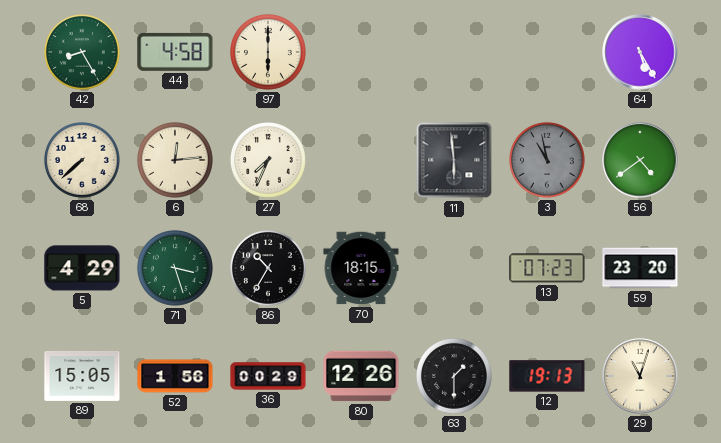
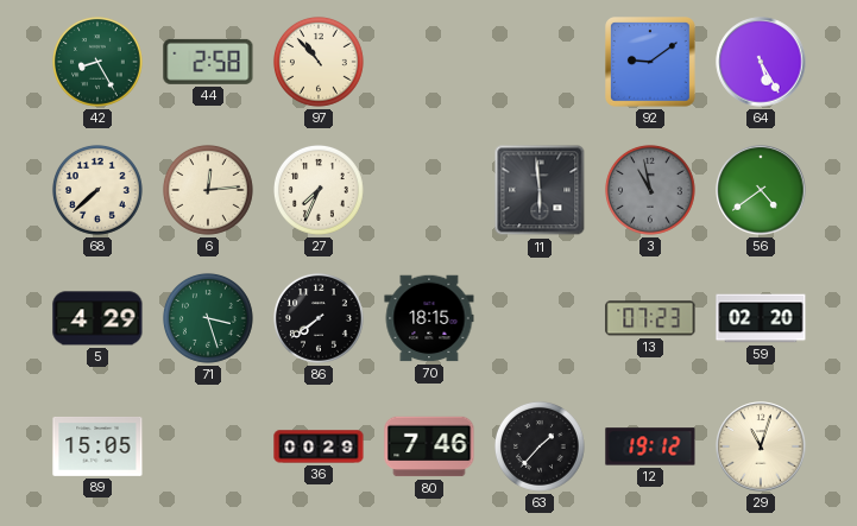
44: 4:58 -> 2:58 (208, 62)
97: 6:00 -> 10:53 (319, 62)
92: none -> 9:09 (651, 63)
86: 10:35 -> 7:39 (319, 318)
59: 23:20 -> 02:20 (761, 318)
52: 1:56 -> none (175, 376)
80: 12:26 -> 7:46 (429, 446)
63: 1:30 -> 1:37 (540, 446)
12: 19:13 -> 19:12 (650, 446)
